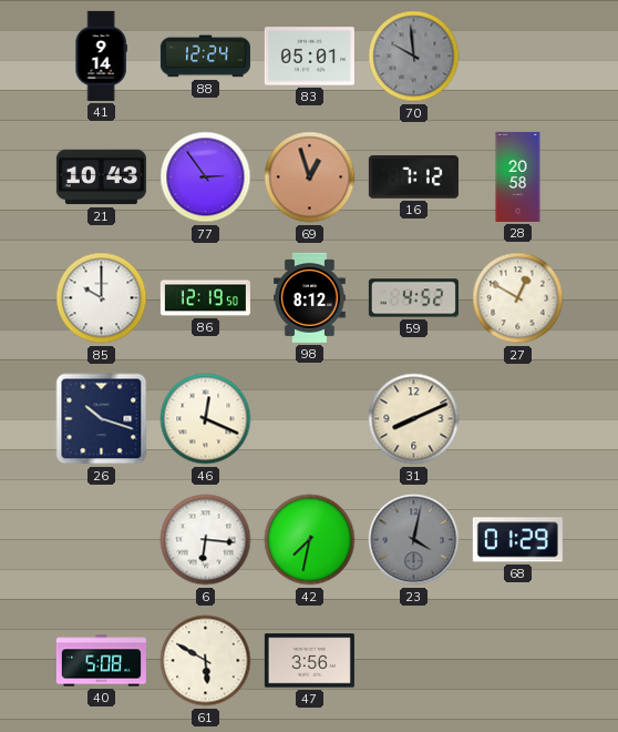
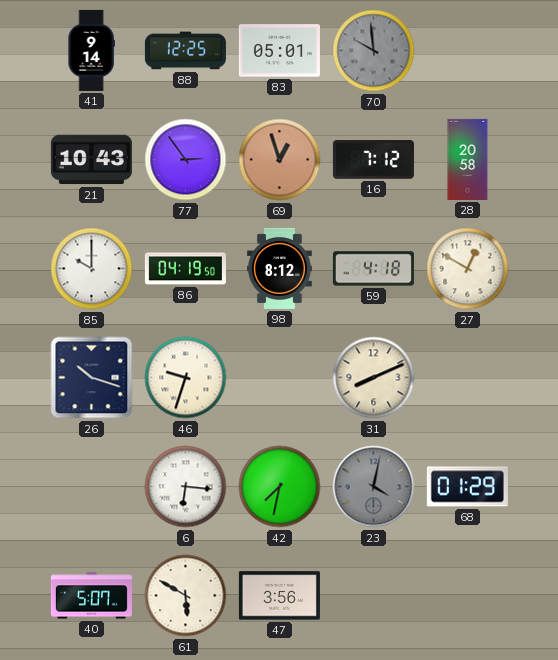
88: 12:24 -> 12:25 (185, 51)
86: 12:19 -> 04:19 (185, 269)
59: 4:52 -> 4:18 (373, 269)
46: 12:19 -> 9:33 (186, 378)
40: 5:08 -> 5:07 (91, 596)
